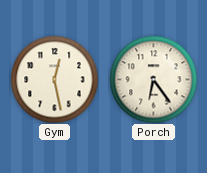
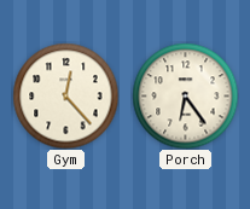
Gym: 12:28 -> 12:23 (65, 95)
